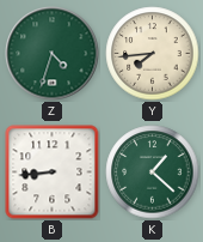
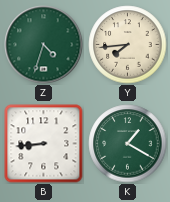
K: 1:22 -> 1:20 (128, 144)
